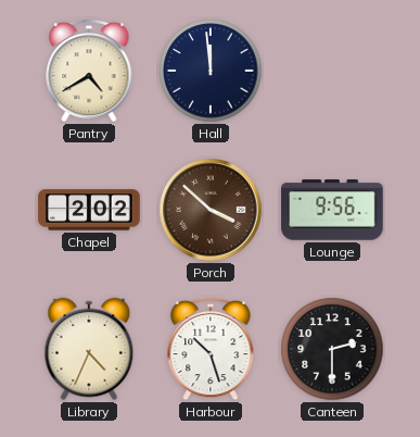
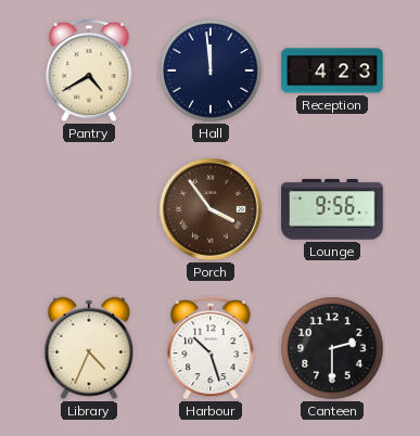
Reception: none -> 4:23 (332, 70)
Chapel: 2:02 -> none (89, 210)
Porch: 3:52 -> 3:54 (211, 209)
